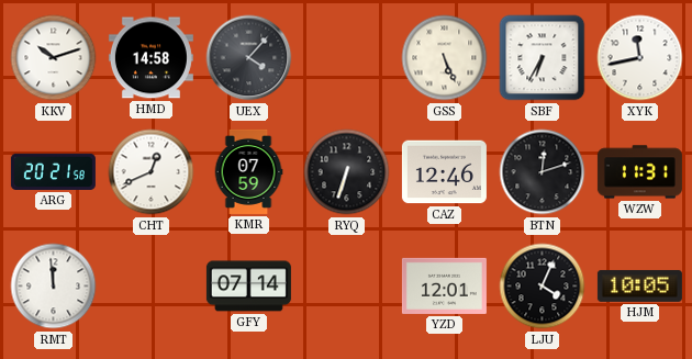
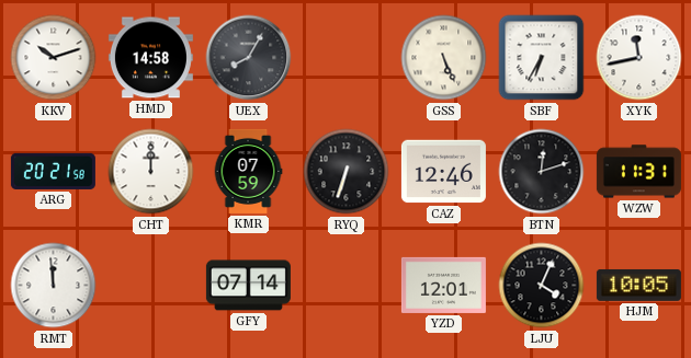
UEX: 4:07 -> 8:05 (249, 58)
CHT: 12:41 -> 12:00 (151, 172)
